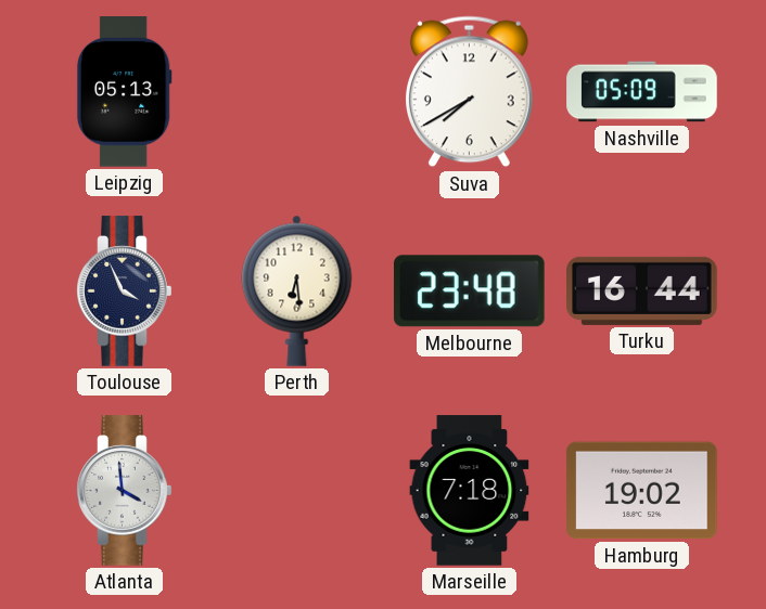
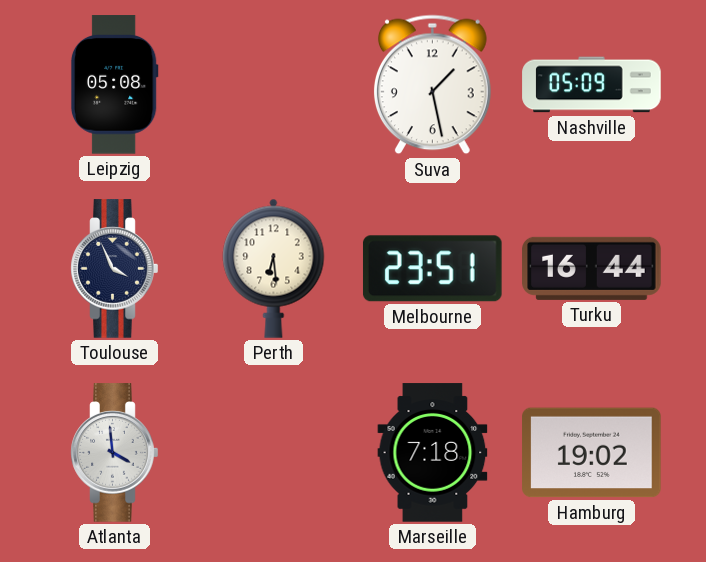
Leipzig: 05:13 -> 05:08 (114, 85)
Suva: 7:40 -> 1:28 (432, 85)
Melbourne: 23:48 -> 23:51 (432, 269)
